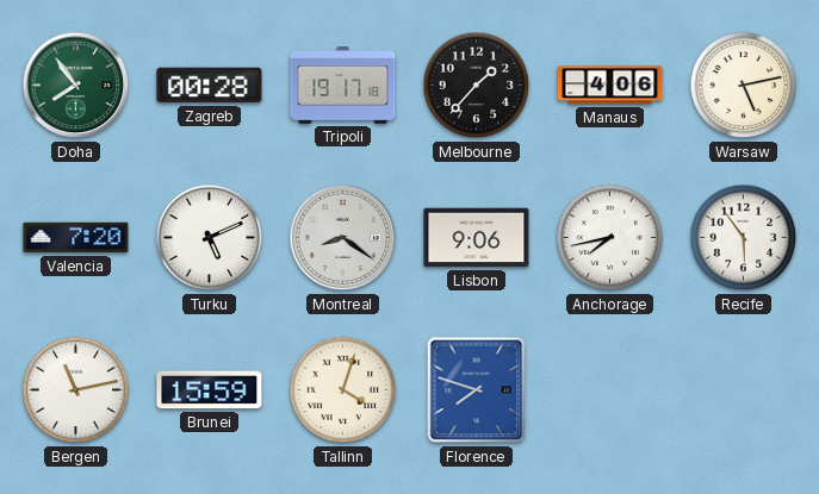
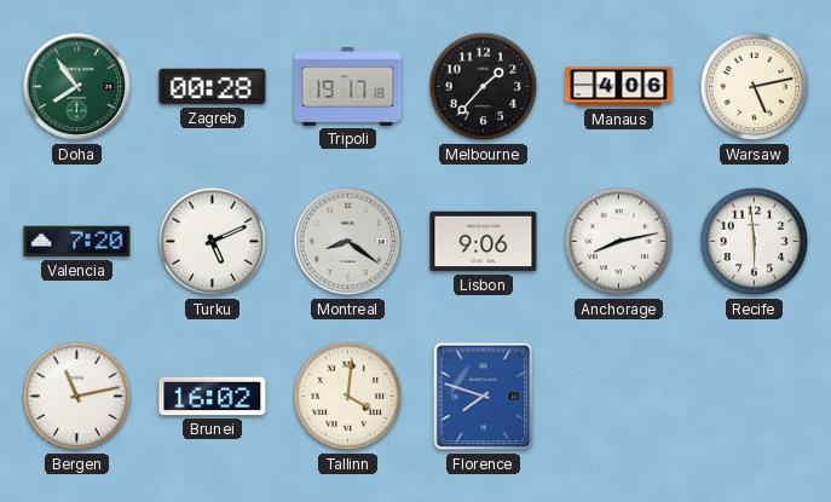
Anchorage: 7:43 -> 8:13 (619, 242)
Recife: 5:54 -> 5:59 (755, 242)
Brunei: 15:59 -> 16:02 (213, 397)
Tallinn: 4:03 -> 4:01 (348, 397)
